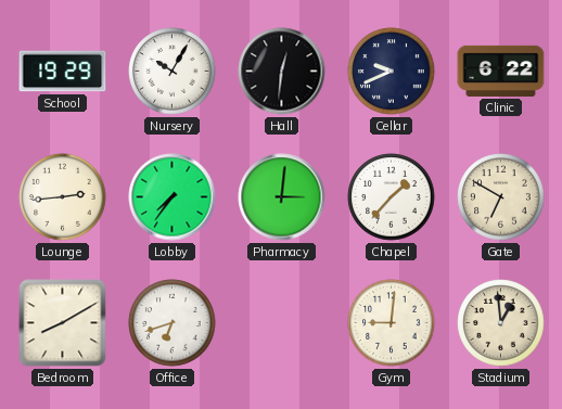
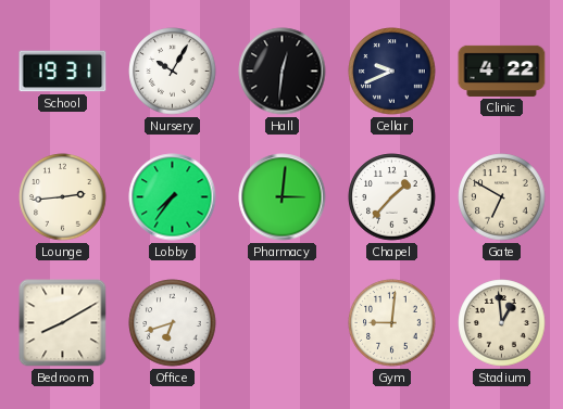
School: 19:29 -> 19:31 (63, 72)
Clinic: 6:22 -> 4:22 (502, 71)
